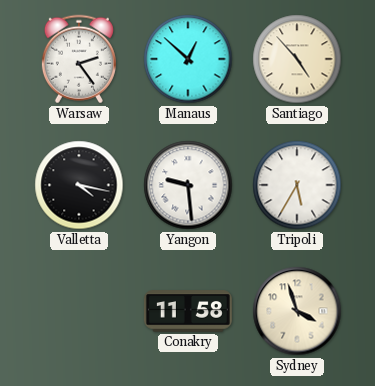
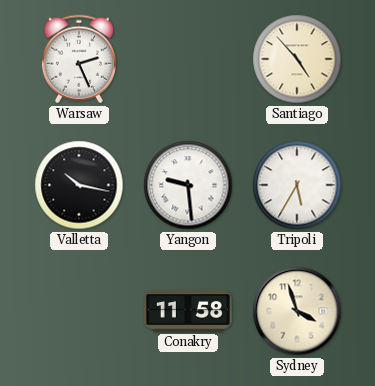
Warsaw: 2:24 -> 2:26 (79, 59)
Manaus: 12:52 -> none (188, 59)
Valletta: 4:17 -> 10:17 (79, 185)
